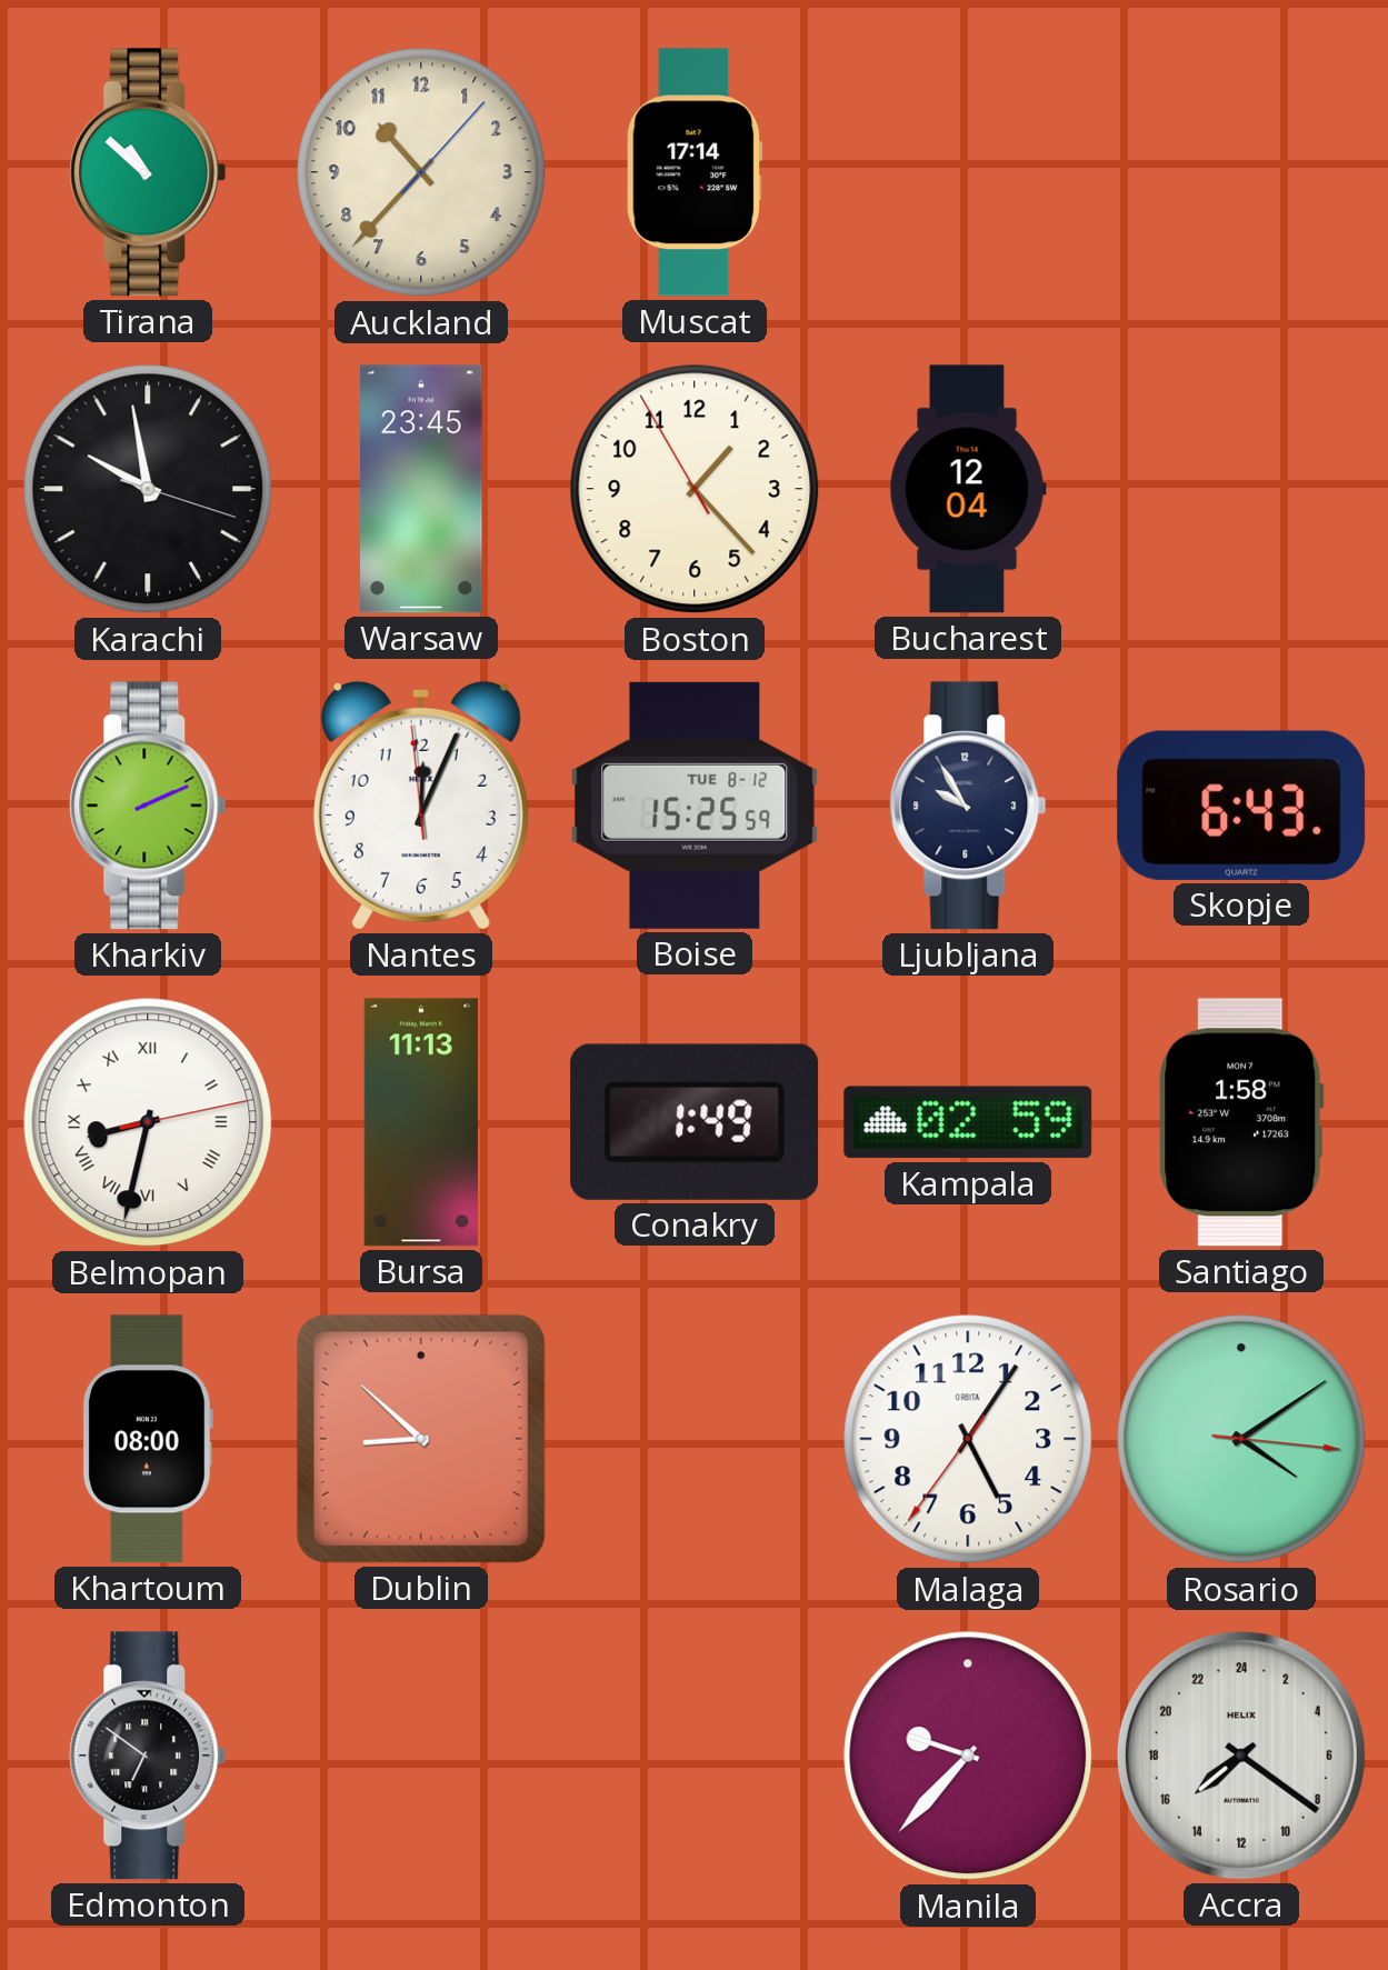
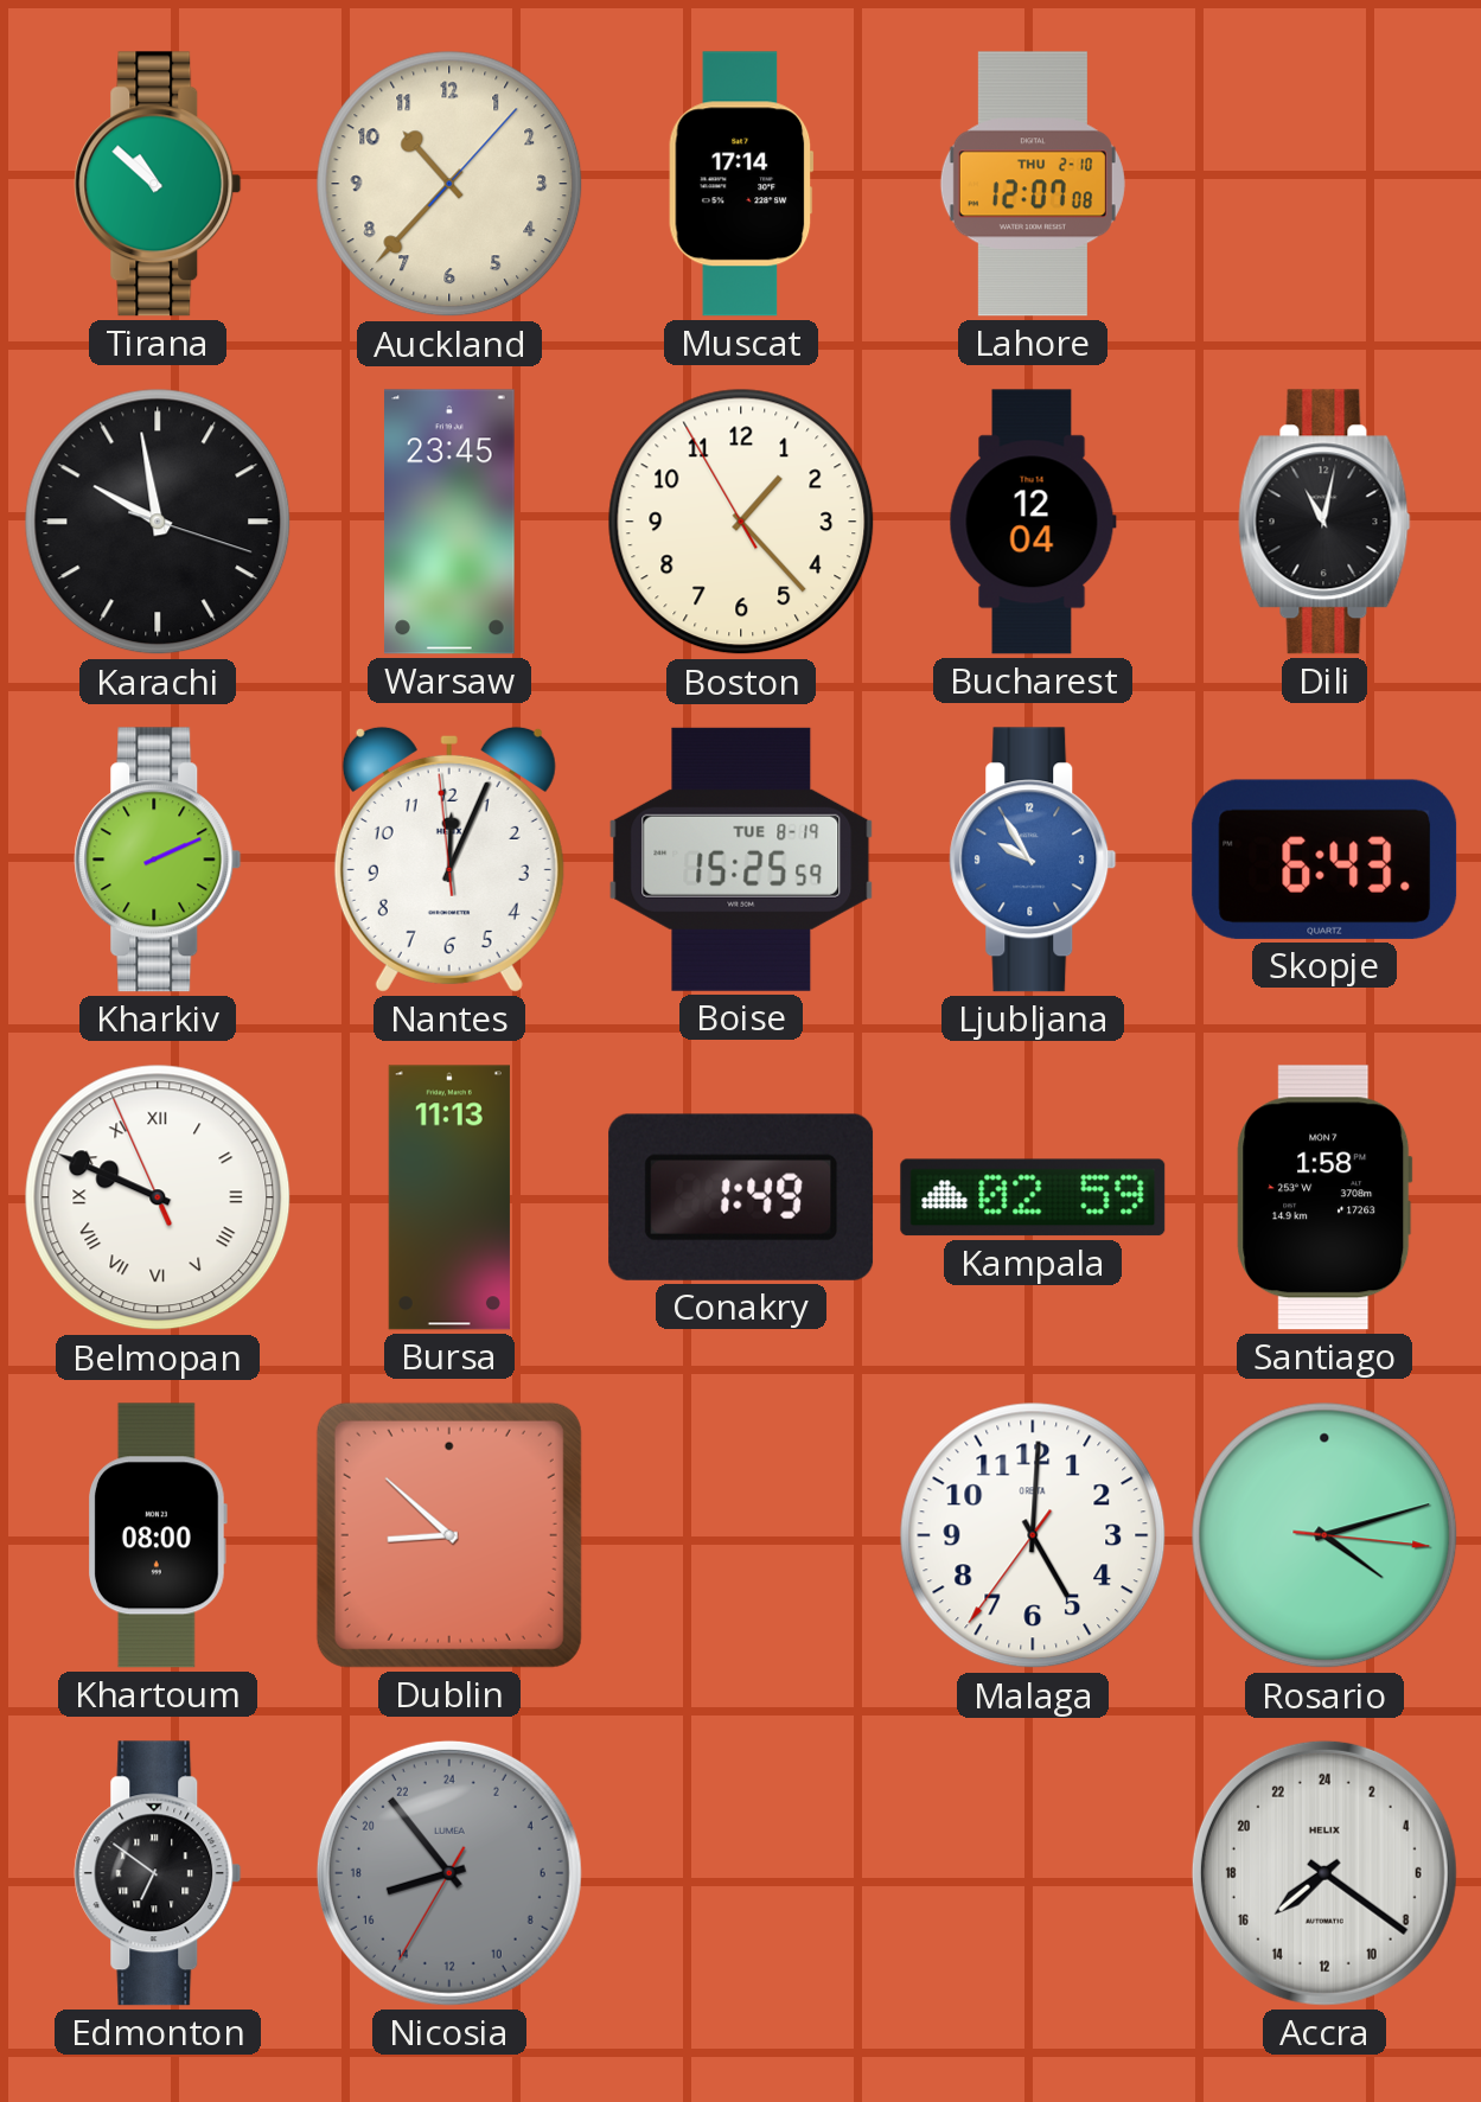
Lahore: none -> 12:07 (1033, 184)
Dili: none -> 11:02 (1324, 522)
Boise date: TUE 8-12 -> TUE 8-19 (741, 860)
Ljubljana dial: navy -> blue (1033, 860)
Belmopan: 8:32 -> 9:48 (158, 1197)
Malaga: 5:05 -> 5:00 (1033, 1535)
Rosario: 4:09 -> 4:12 (1324, 1535)
Nicosia: none -> 16:53 (449, 1873)
Manila: 9:37 -> none (968, 1756)
